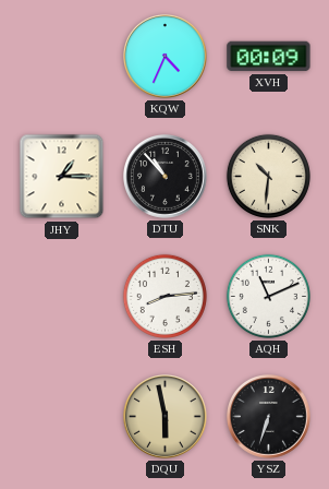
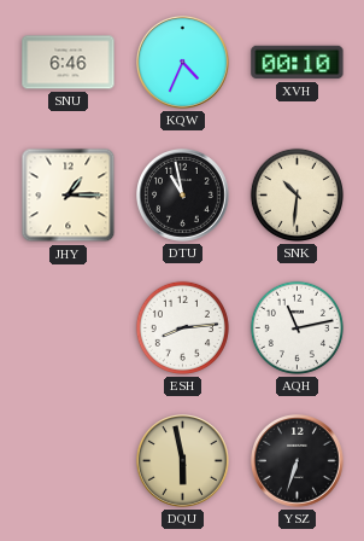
SNU: none -> 6:46 (69, 63)
XVH: 00:09 -> 00:10 (298, 63)
DTU: 10:53 -> 10:58 (183, 196)
AQH: 11:11 -> 11:13 (297, 327)
